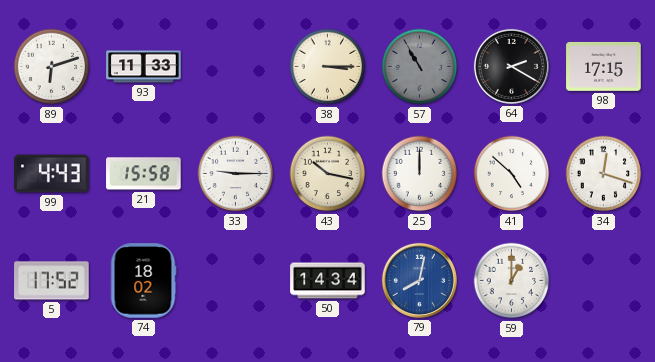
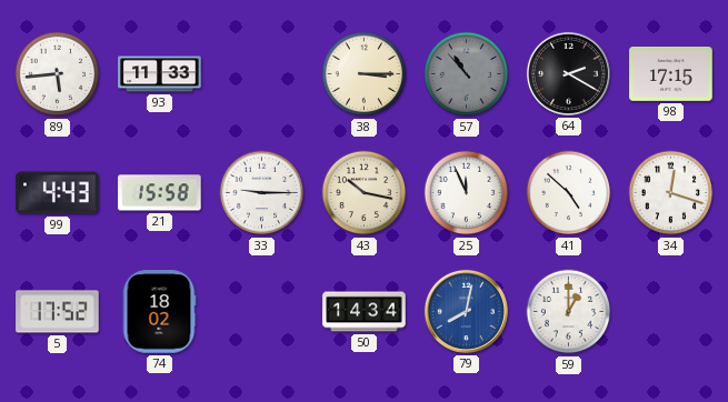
89: 6:12 -> 5:44 (58, 74)
57: 10:55 -> 10:53 (467, 74)
25: 12:00 -> 11:56 (467, 193)
